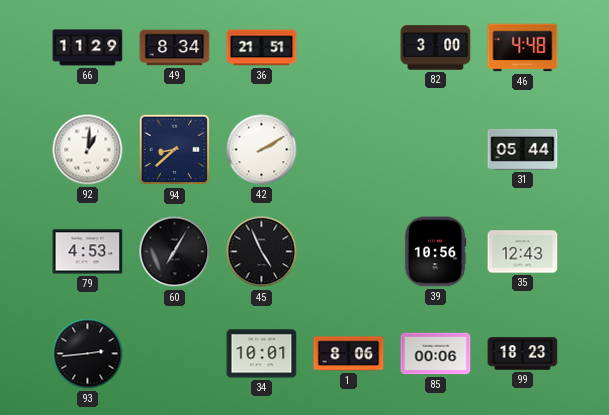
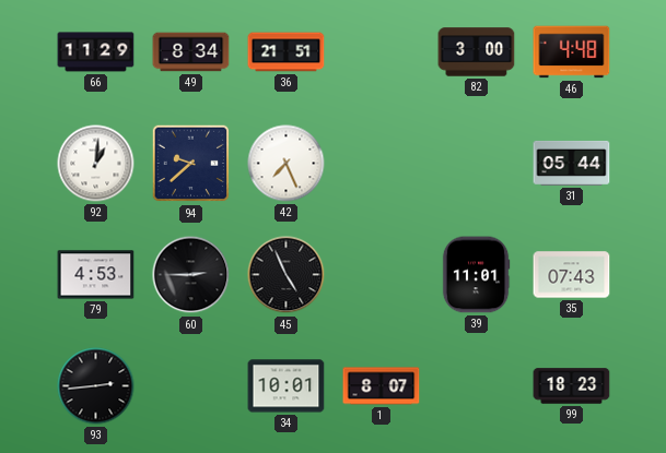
94: 8:38 -> 9:38 (191, 164)
42: 2:10 -> 7:26 (287, 164)
60: 7:05 -> 2:45 (191, 275)
39: 10:56 -> 11:01 (476, 275)
35: 12:43 -> 07:43 (572, 275)
1: 8:06 -> 8:07 (382, 386)
85: 00:06 -> none (436, 354)
